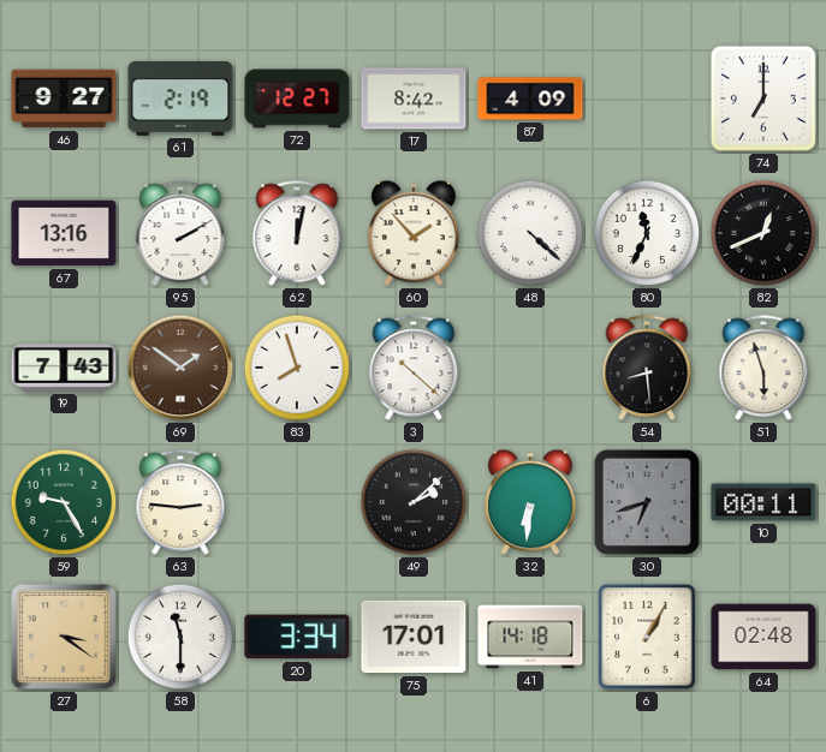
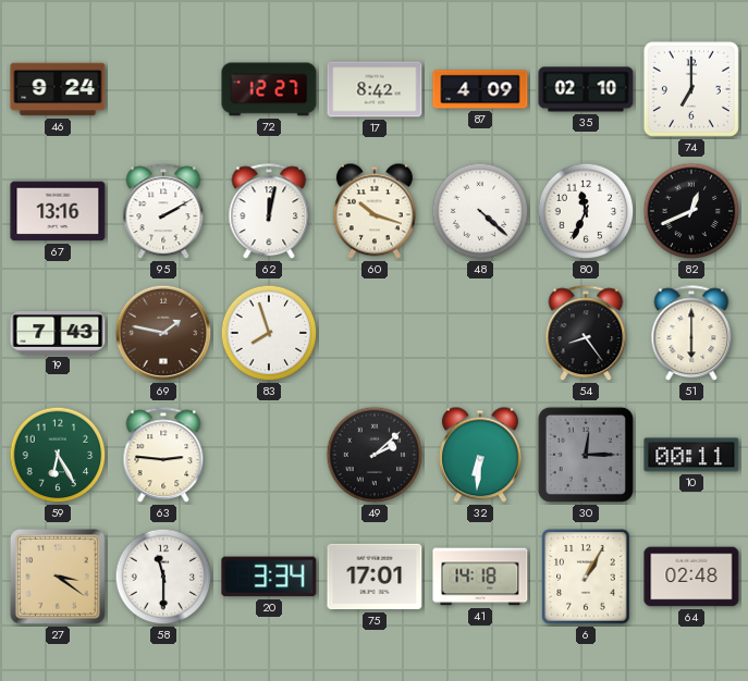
46: 9:27 -> 9:24 (58, 89)
61: 2:19 -> none (180, 99)
35: none -> 02:10 (586, 89)
60: 1:53 -> 10:18 (375, 211)
69: 1:51 -> 1:47 (163, 333)
3: 10:22 -> none (414, 369)
54: 8:29 -> 8:24 (586, 334)
51: 5:57 -> 6:00 (691, 334)
59: 9:25 -> 6:25 (58, 455)
30: 6:42 -> 12:15 (586, 455)
